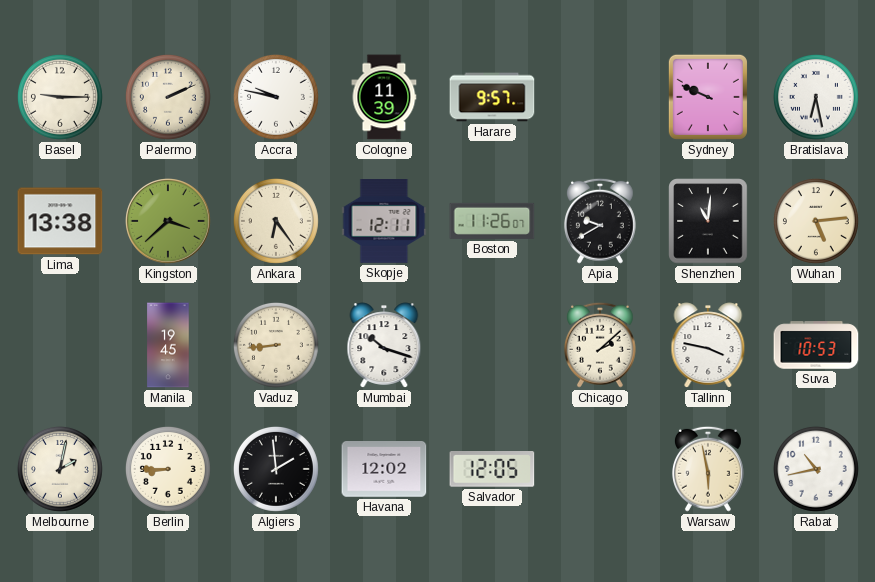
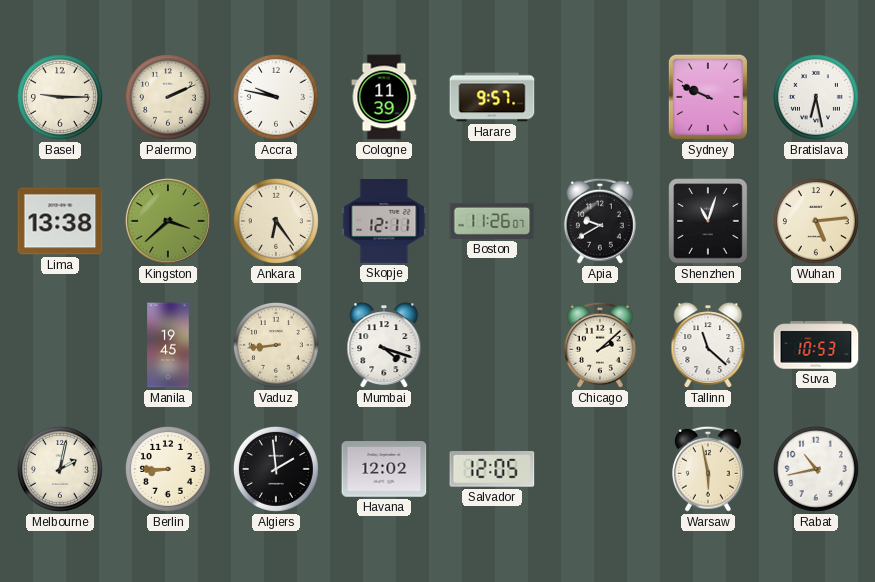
Shenzhen: 11:01 -> 11:03 (708, 221)
Mumbai: 10:18 -> 4:18 (384, 345)
Tallinn: 3:47 -> 11:22 (708, 345)
